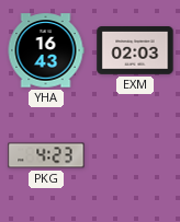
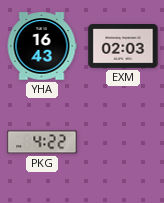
PKG: 4:23 -> 4:22 (42, 142)
